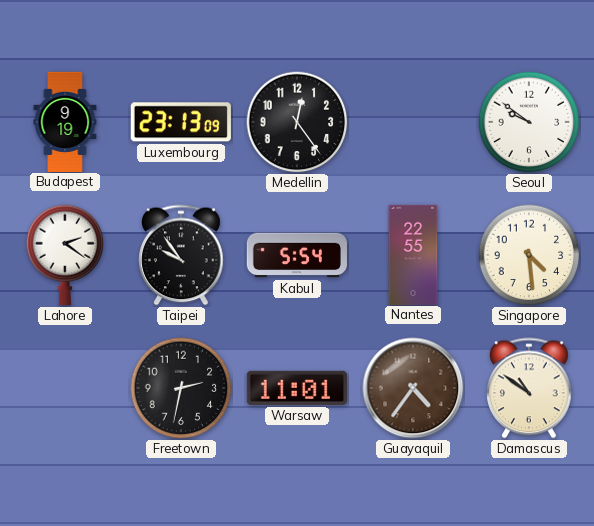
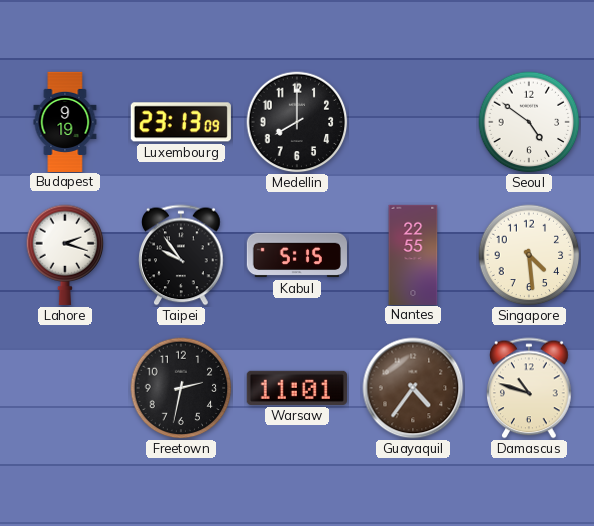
Medellin: 12:24 -> 8:00 (297, 122)
Seoul: 9:51 -> 4:51 (529, 122)
Lahore: 2:21 -> 2:18 (65, 255)
Kabul: 5:54 -> 5:15 (297, 255)
Damascus: 10:51 -> 10:48 (529, 388)
